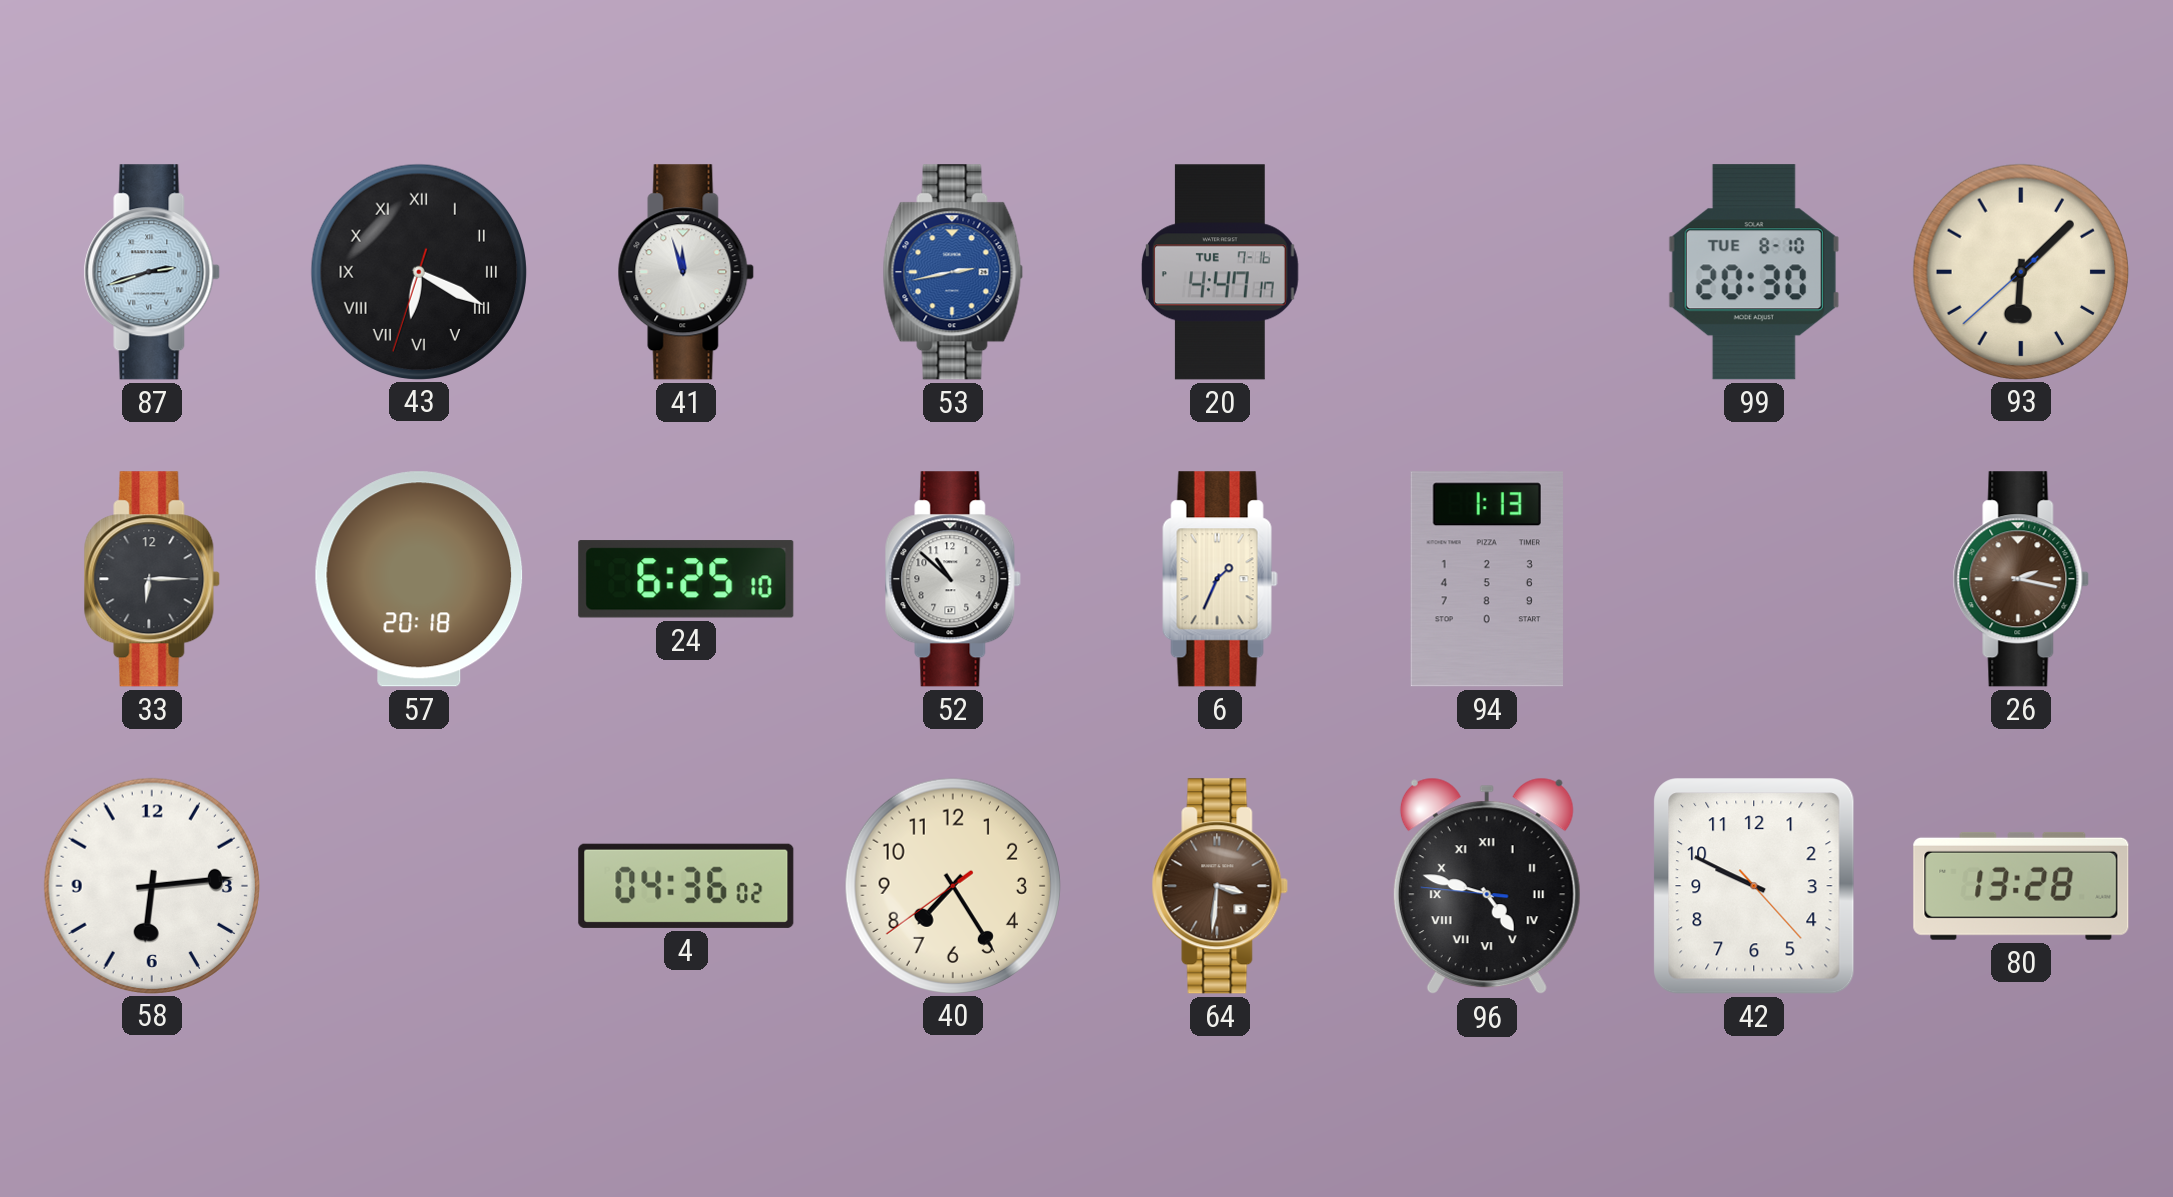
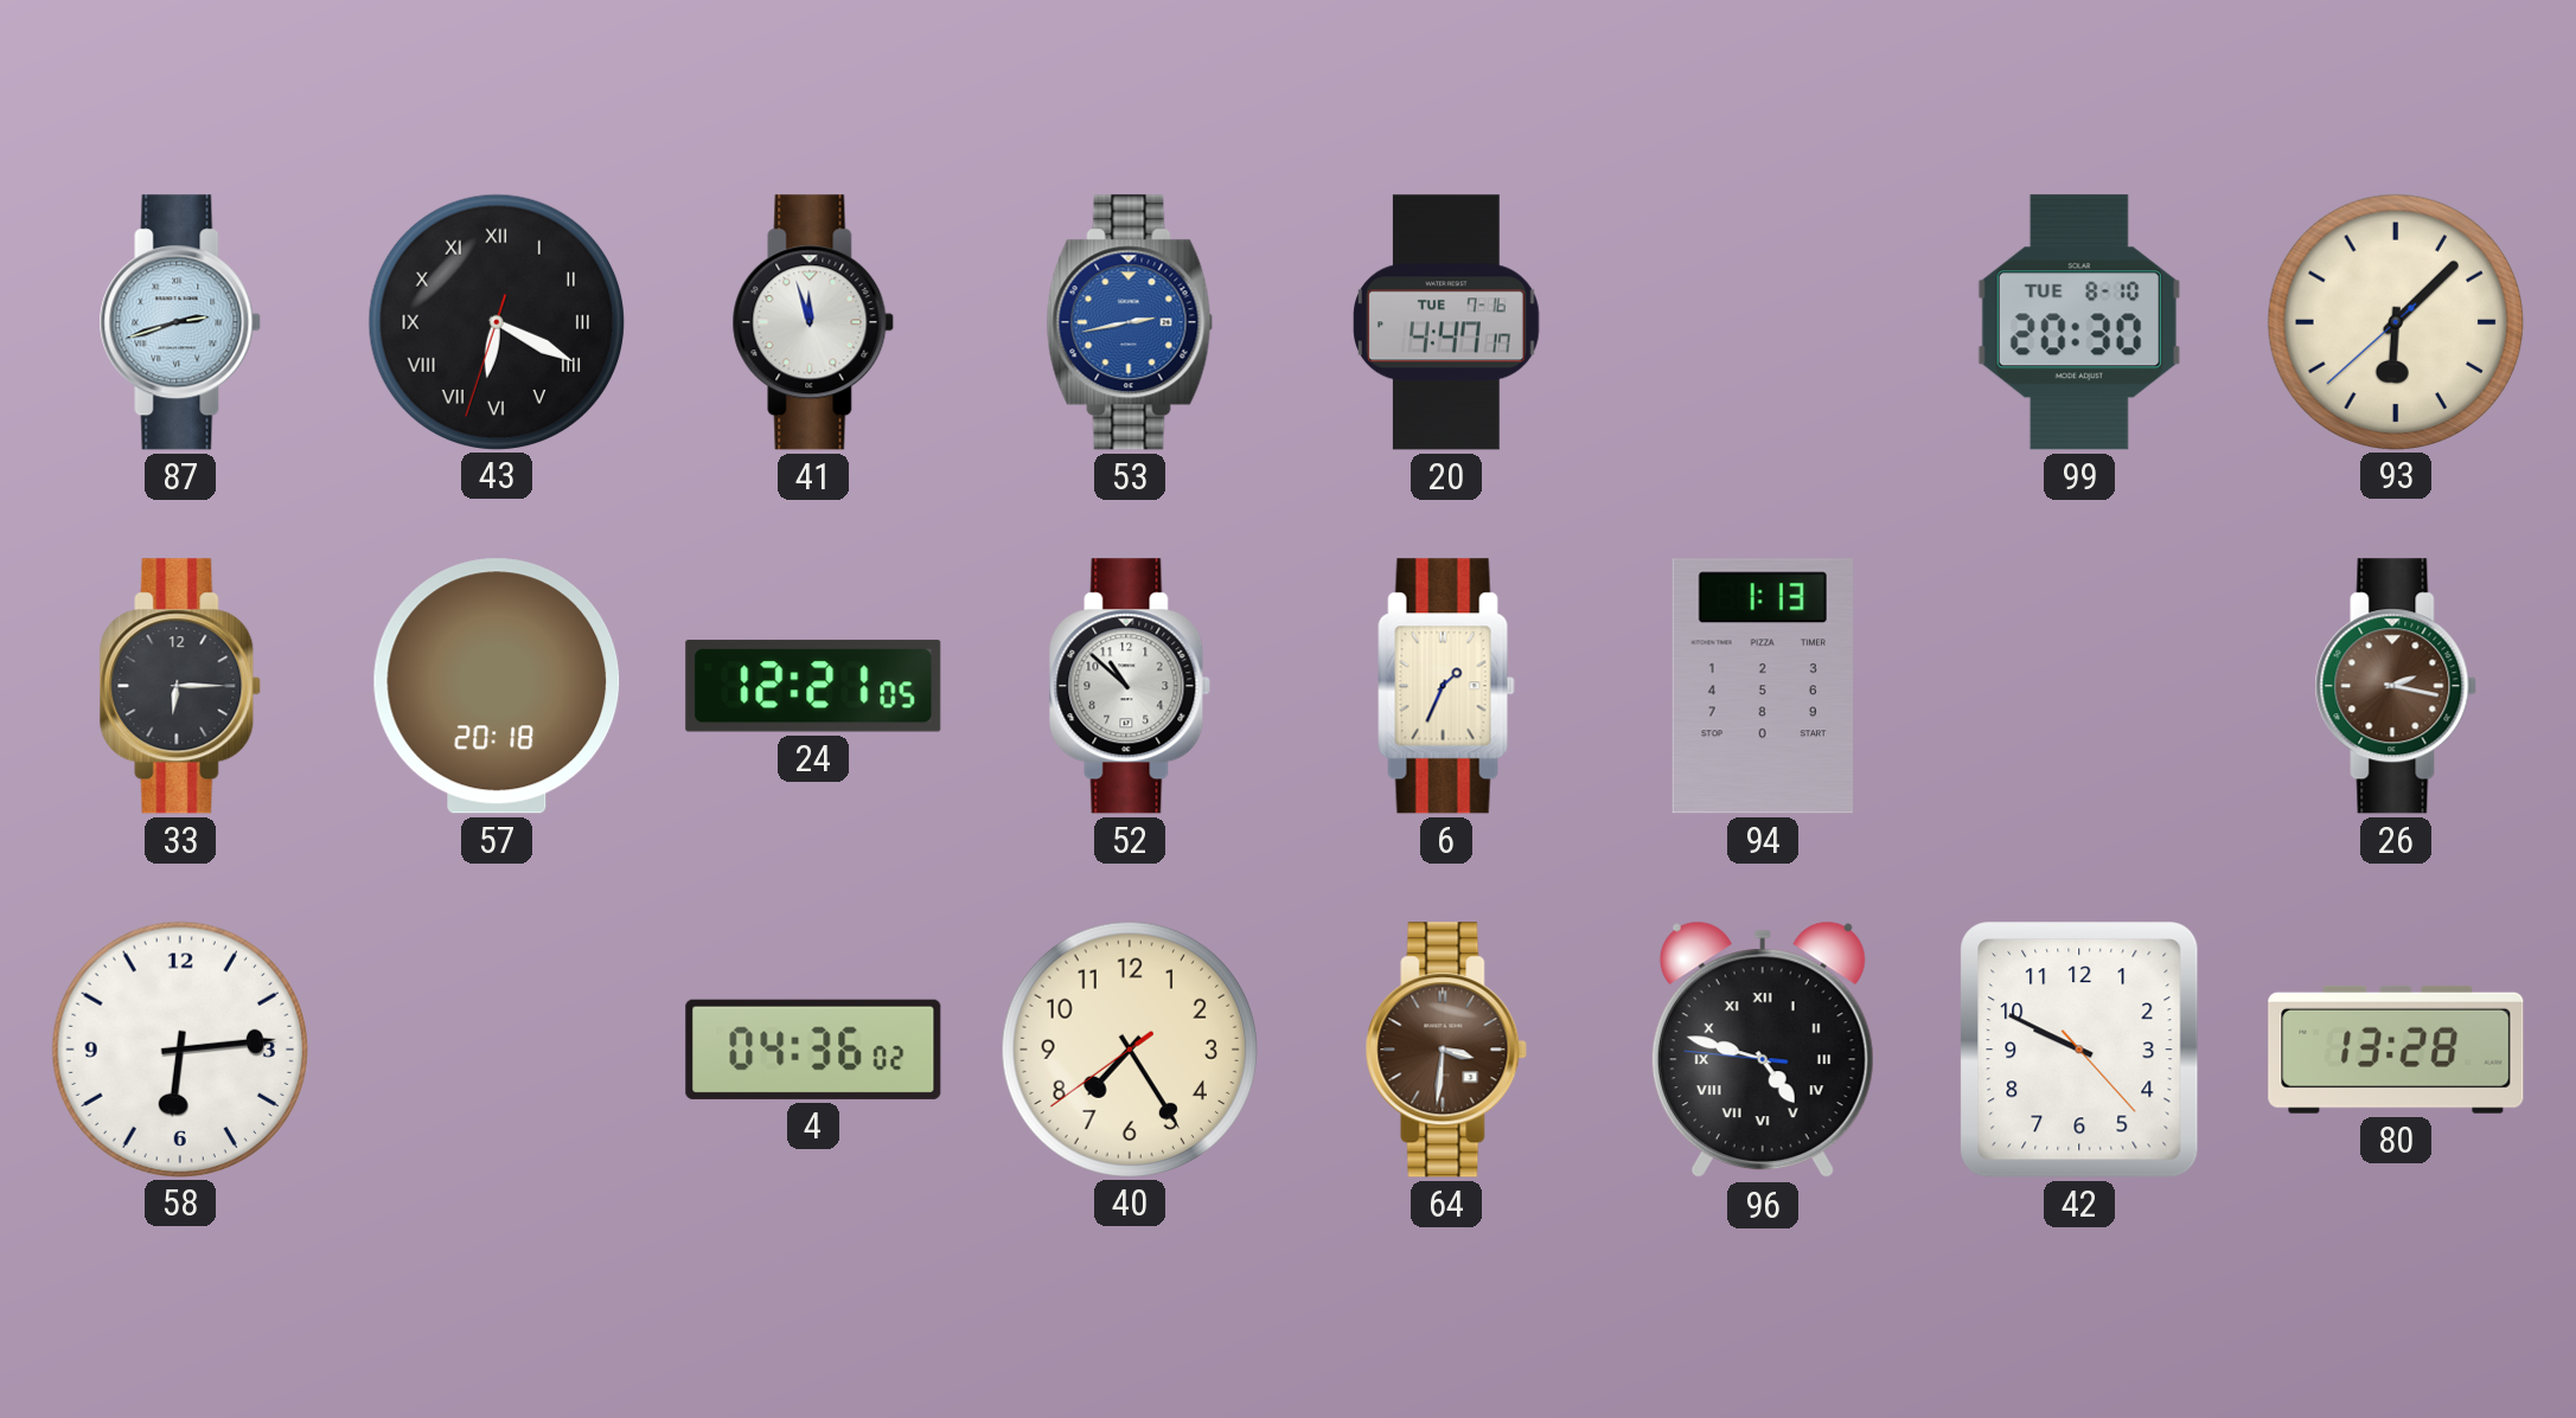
24: 6:25 -> 12:21 (813, 686)
